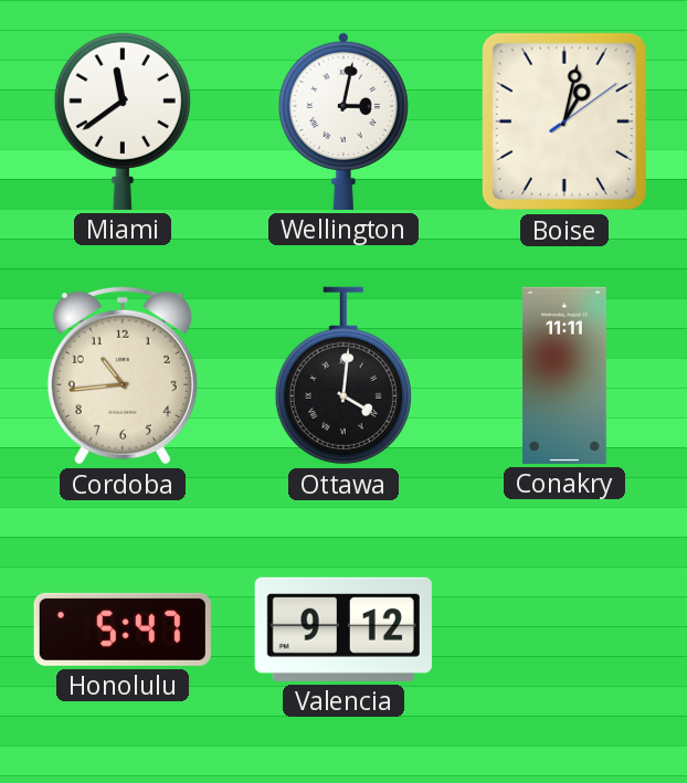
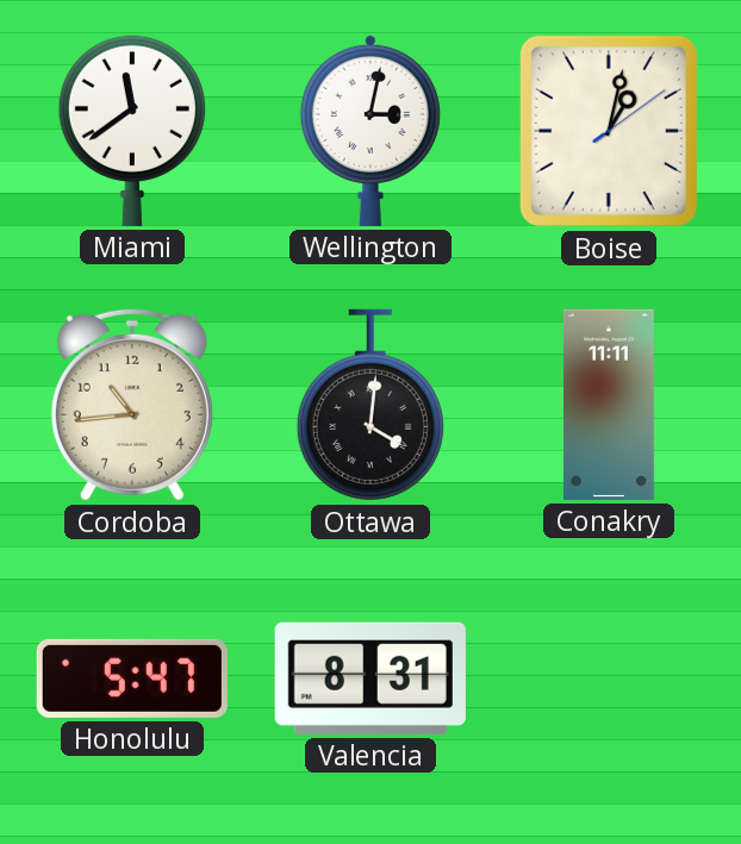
Valencia: 9:12 -> 8:31 (370, 679)
